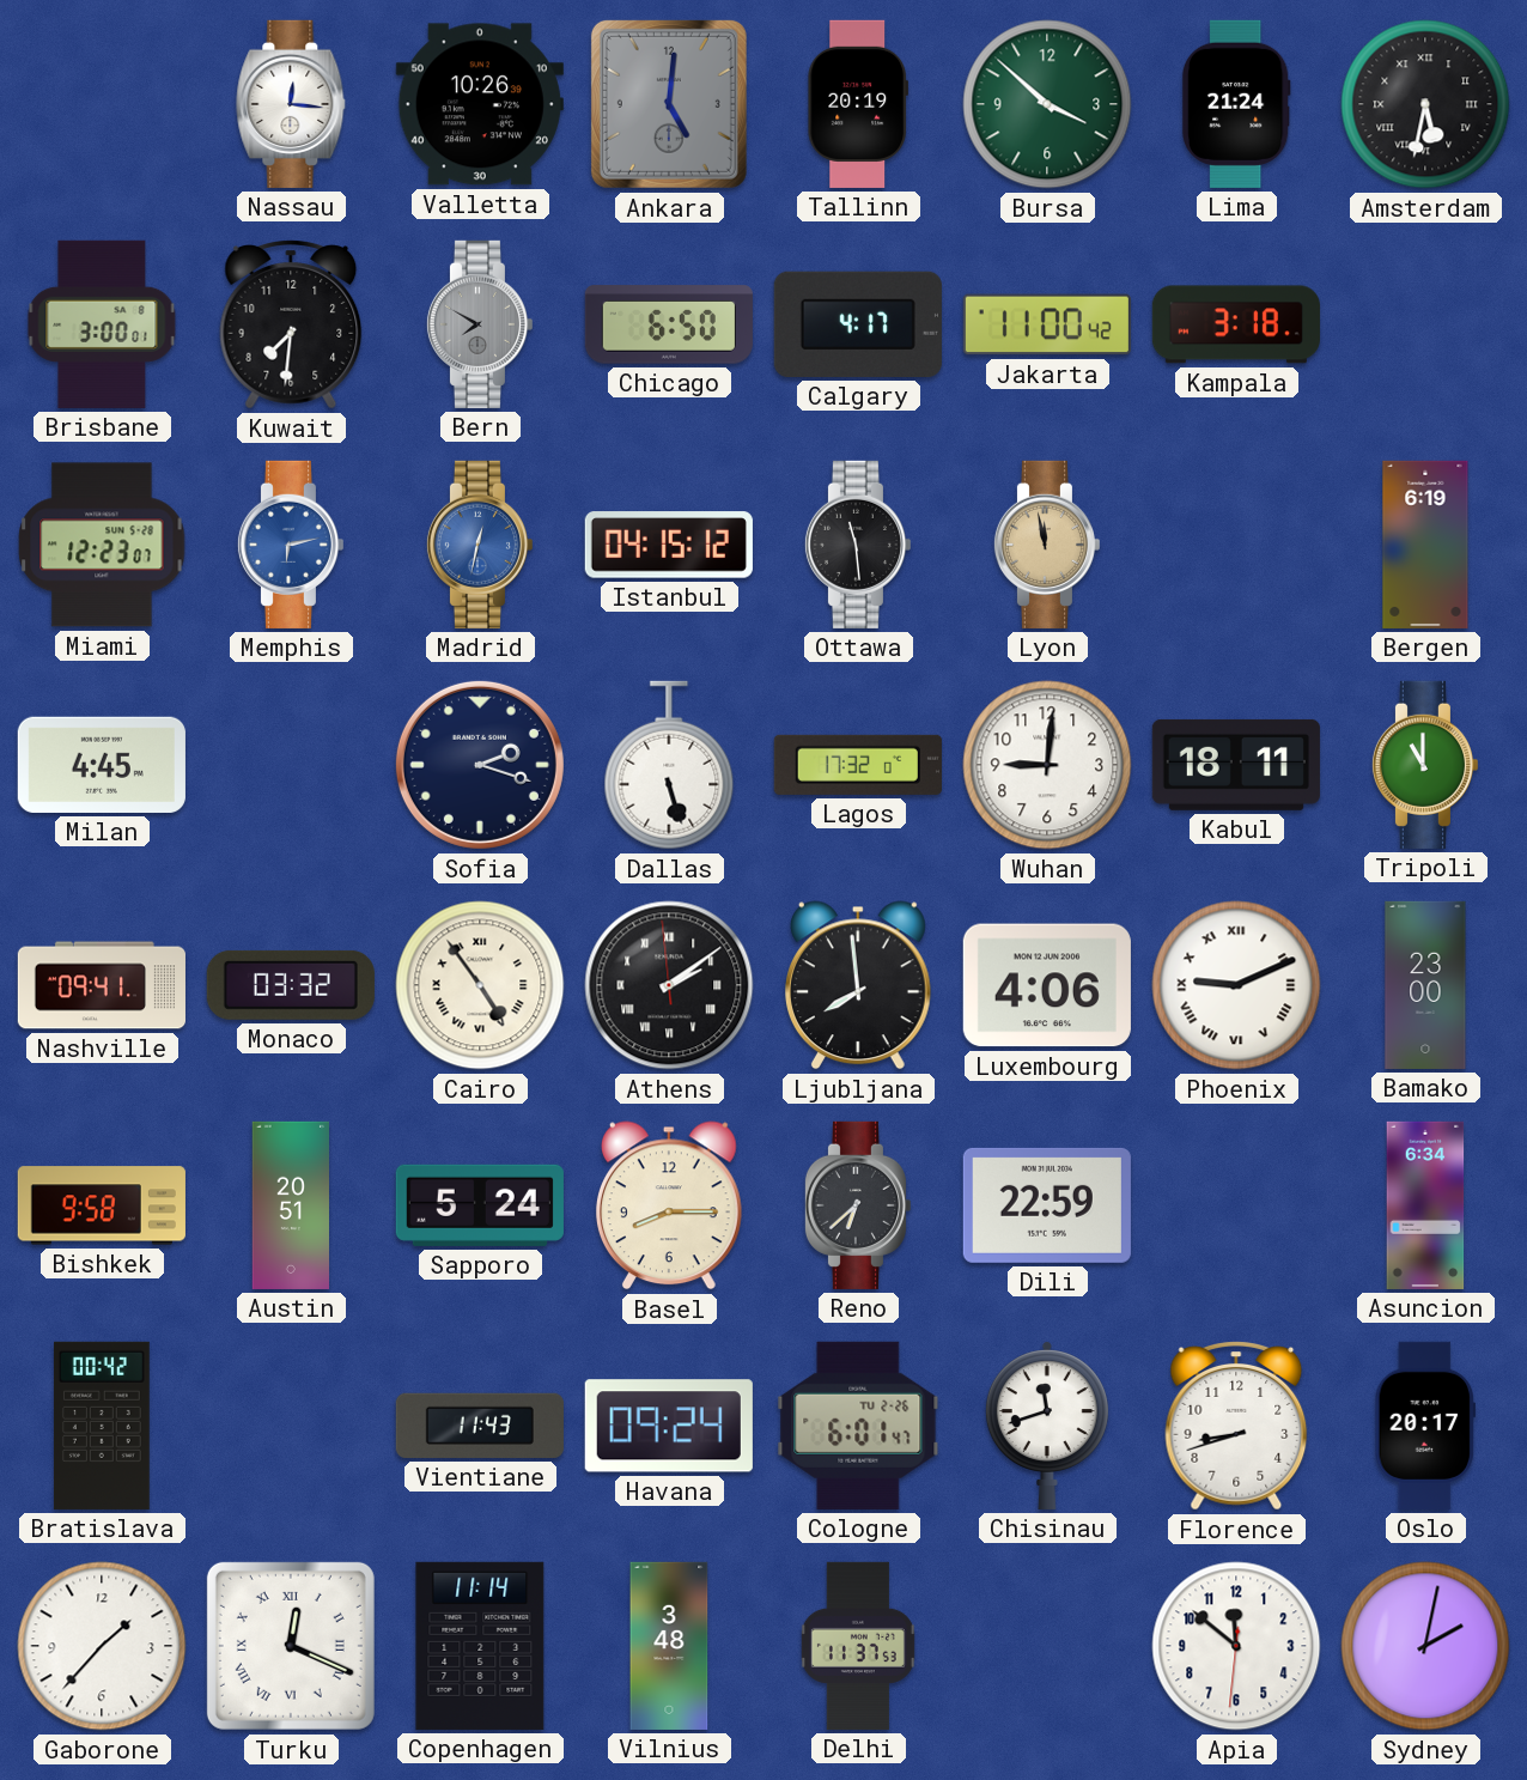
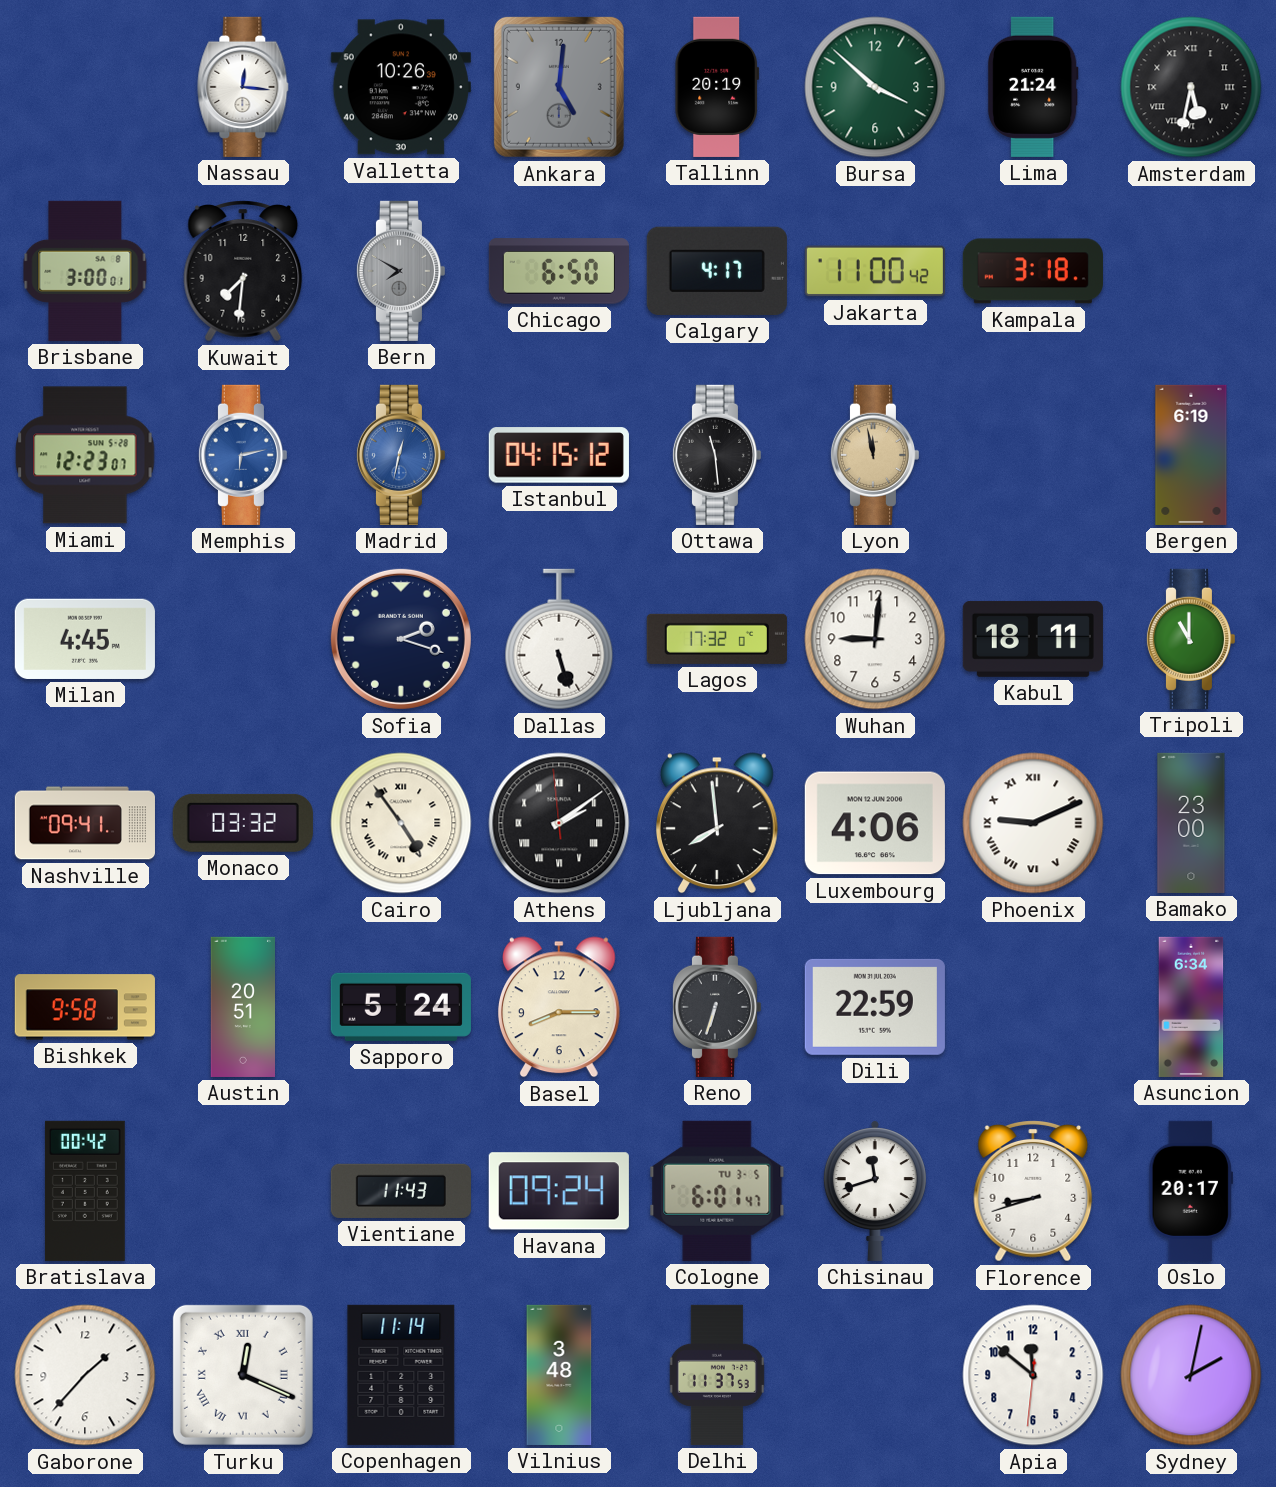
Reno: 6:38 -> 6:33 (716, 1007)
Cologne date: TU 2-26 -> TU 3-5 (717, 1191)
